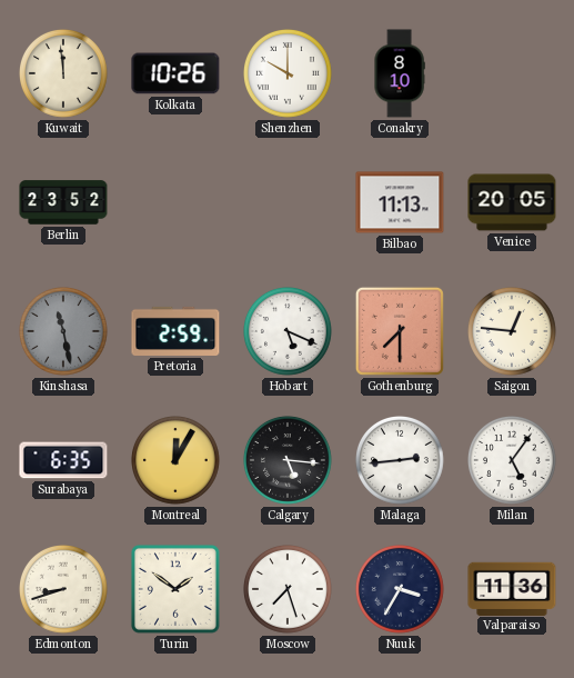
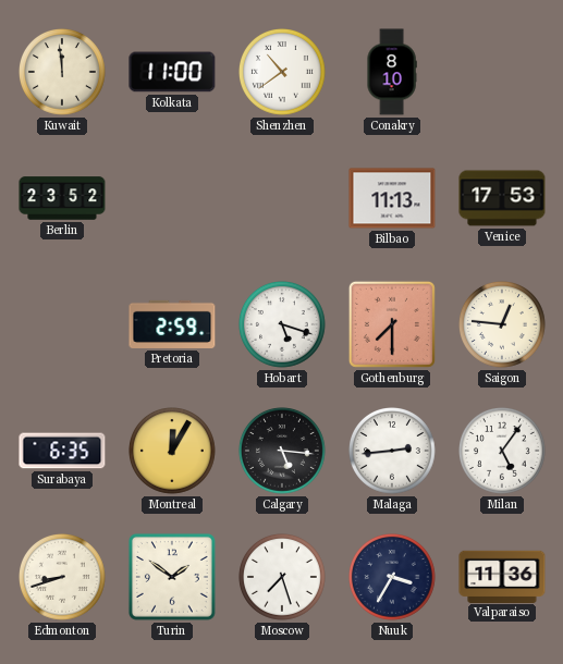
Kolkata: 10:26 -> 11:00 (172, 72)
Shenzhen: 10:00 -> 10:39 (283, 73)
Venice: 20:05 -> 17:53 (502, 198)
Kinshasa: 11:28 -> none (64, 332)
Hobart: 5:19 -> 5:18 (283, 325)
